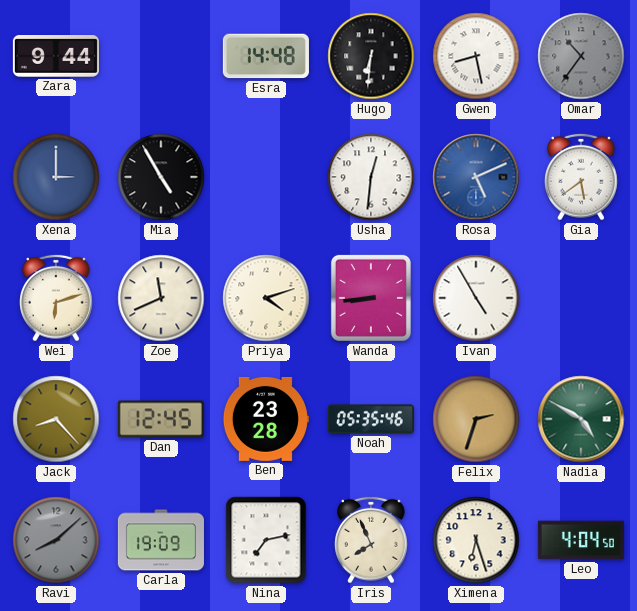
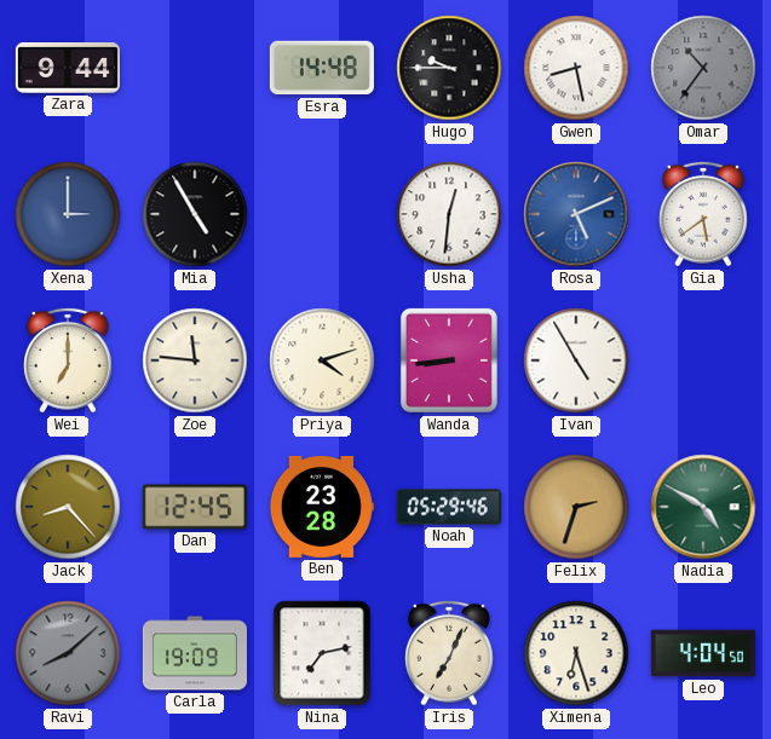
Hugo: 6:31 -> 9:45 (449, 68)
Wei: 6:12 -> 7:00 (68, 360)
Zoe: 11:41 -> 11:46 (195, 360)
Noah: 05:35 -> 05:29 (449, 507)
Iris: 7:56 -> 7:04 (449, 653)
